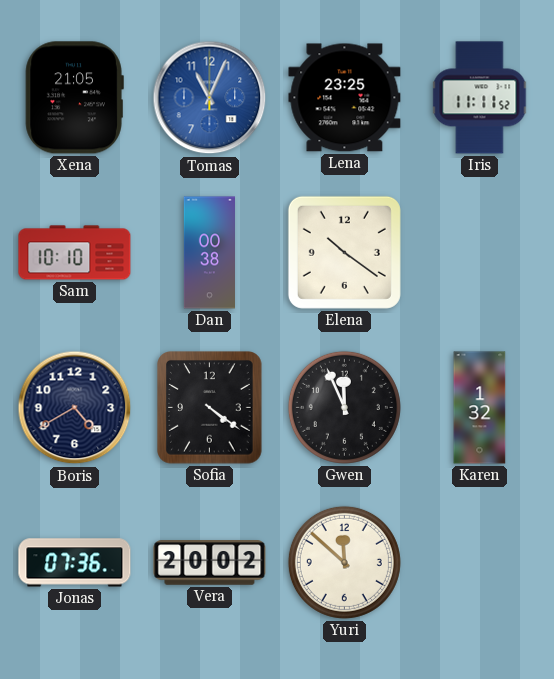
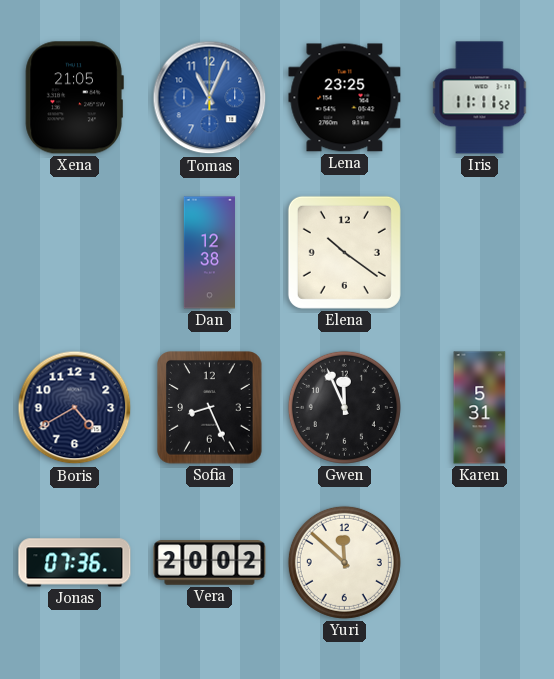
Sam: 10:10 -> none (75, 253)
Dan: 00:38 -> 12:38 (209, 253)
Sofia: 4:21 -> 8:26 (210, 408)
Karen: 1:32 -> 5:31 (480, 408)
